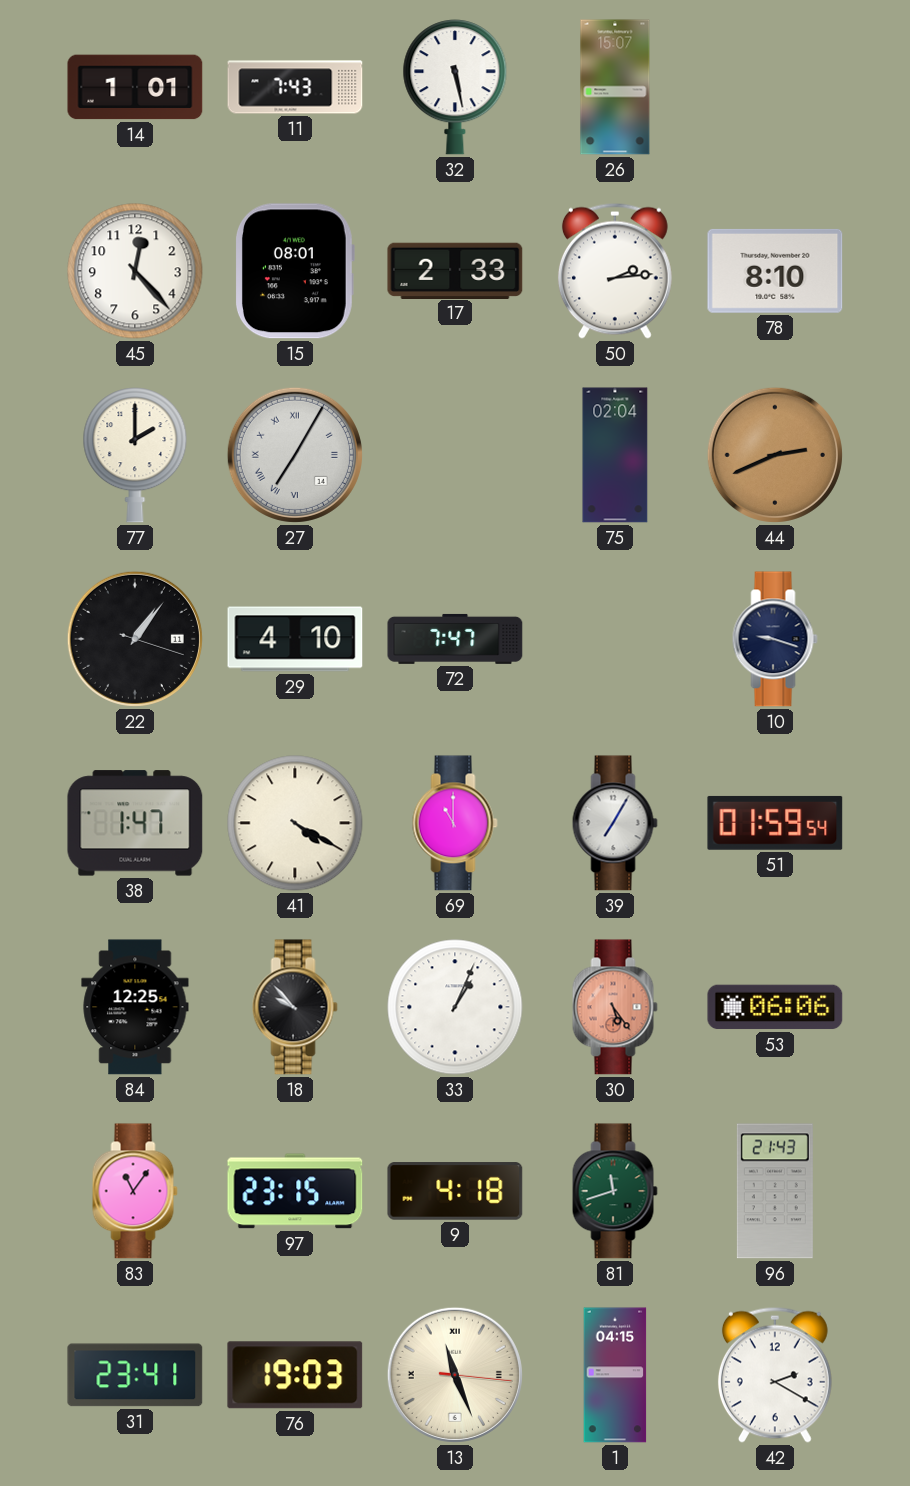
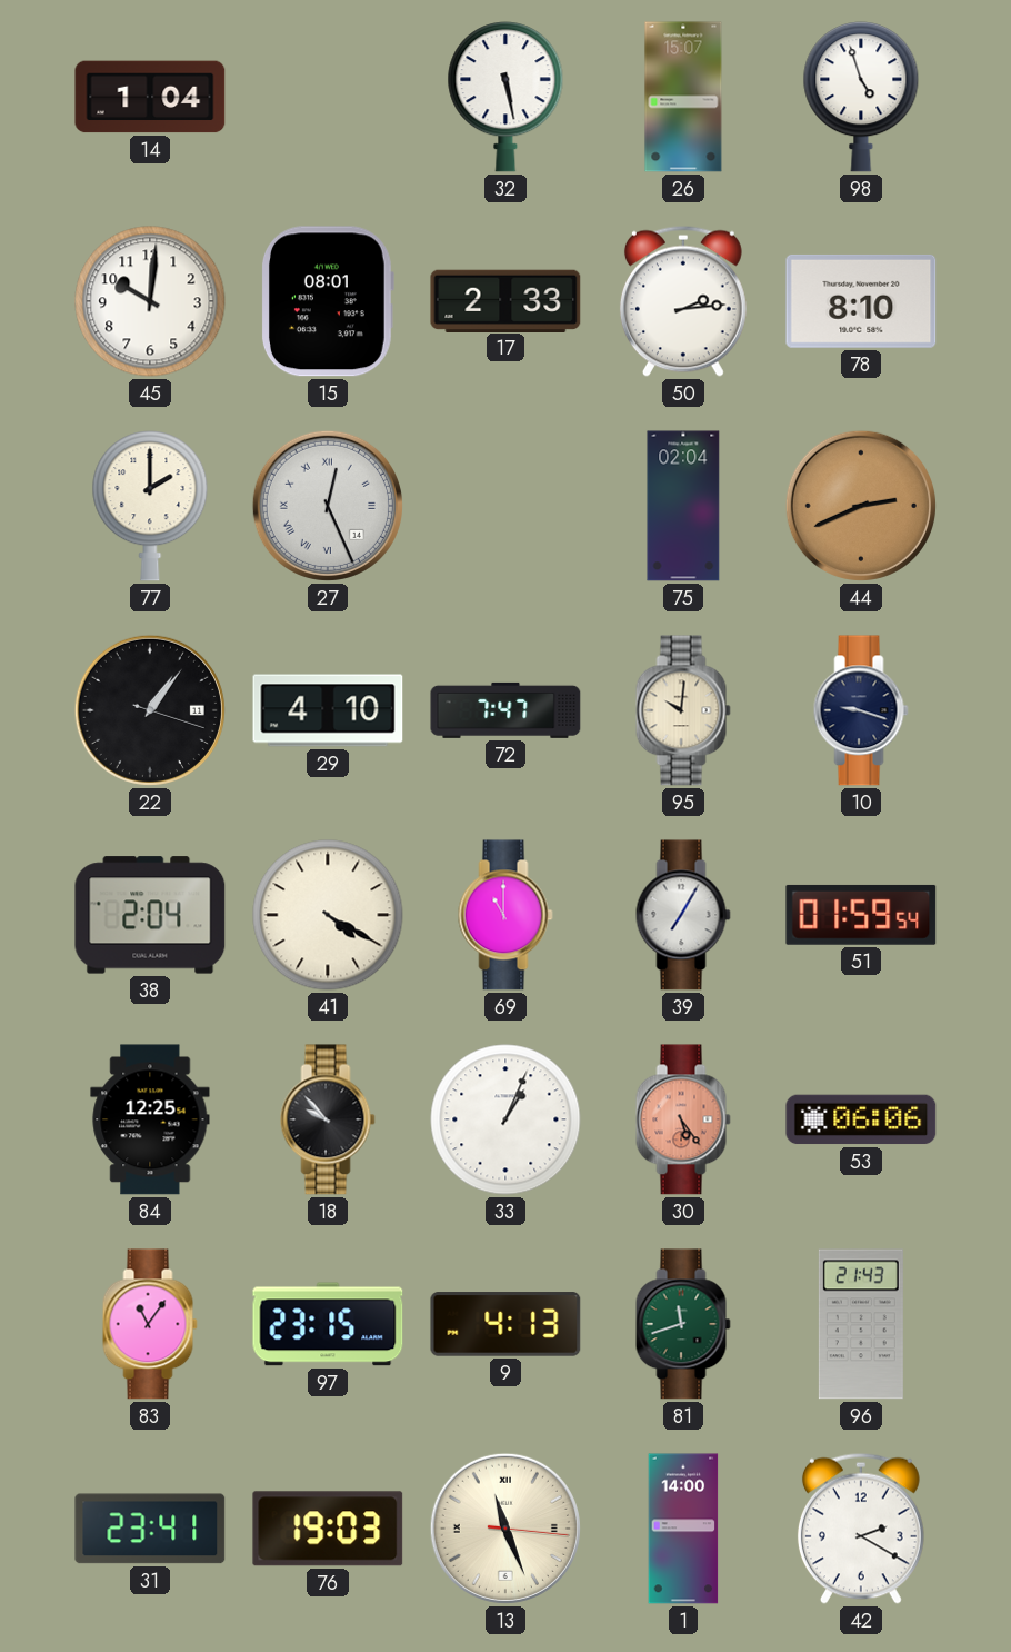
14: 1:01 -> 1:04 (150, 97)
11: 7:43 -> none (295, 87)
98: none -> 4:57 (861, 97)
45: 12:23 -> 10:01 (150, 301)
27: 7:05 -> 12:26 (328, 506)
95: none -> 10:01 (683, 710)
38: 1:47 -> 2:04 (150, 915)
9: 4:18 -> 4:13 (505, 1324)
1: 04:15 -> 14:00 (683, 1529)
